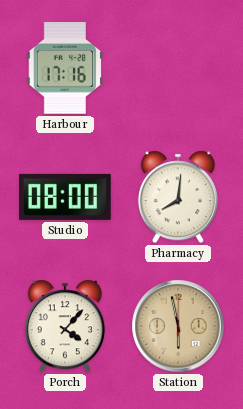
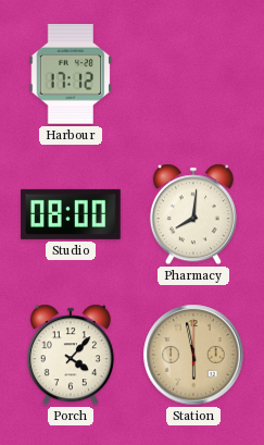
Harbour: 17:16 -> 17:12 (71, 75)
